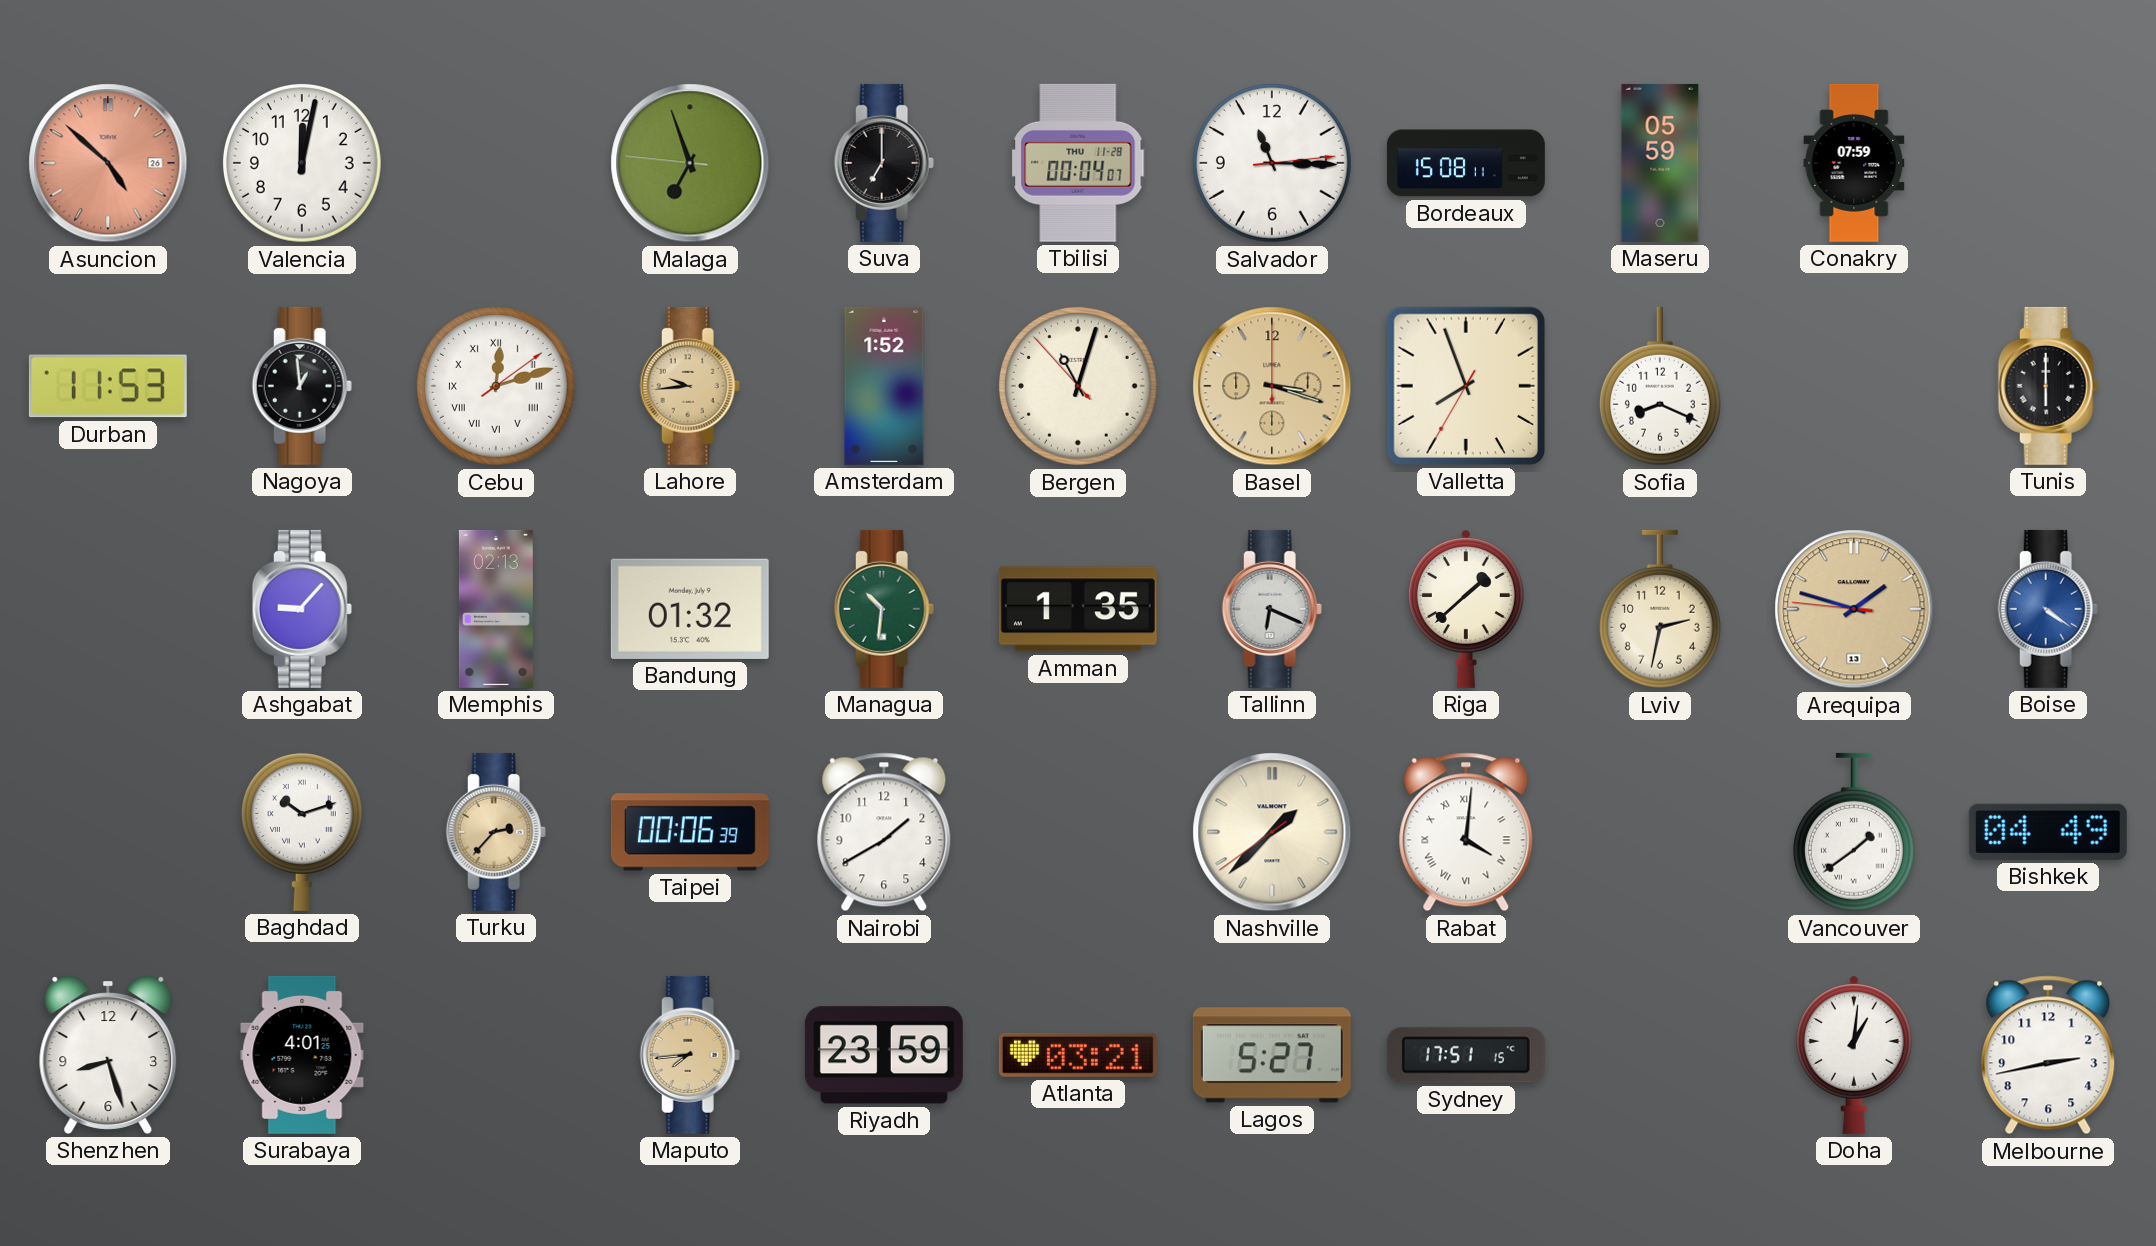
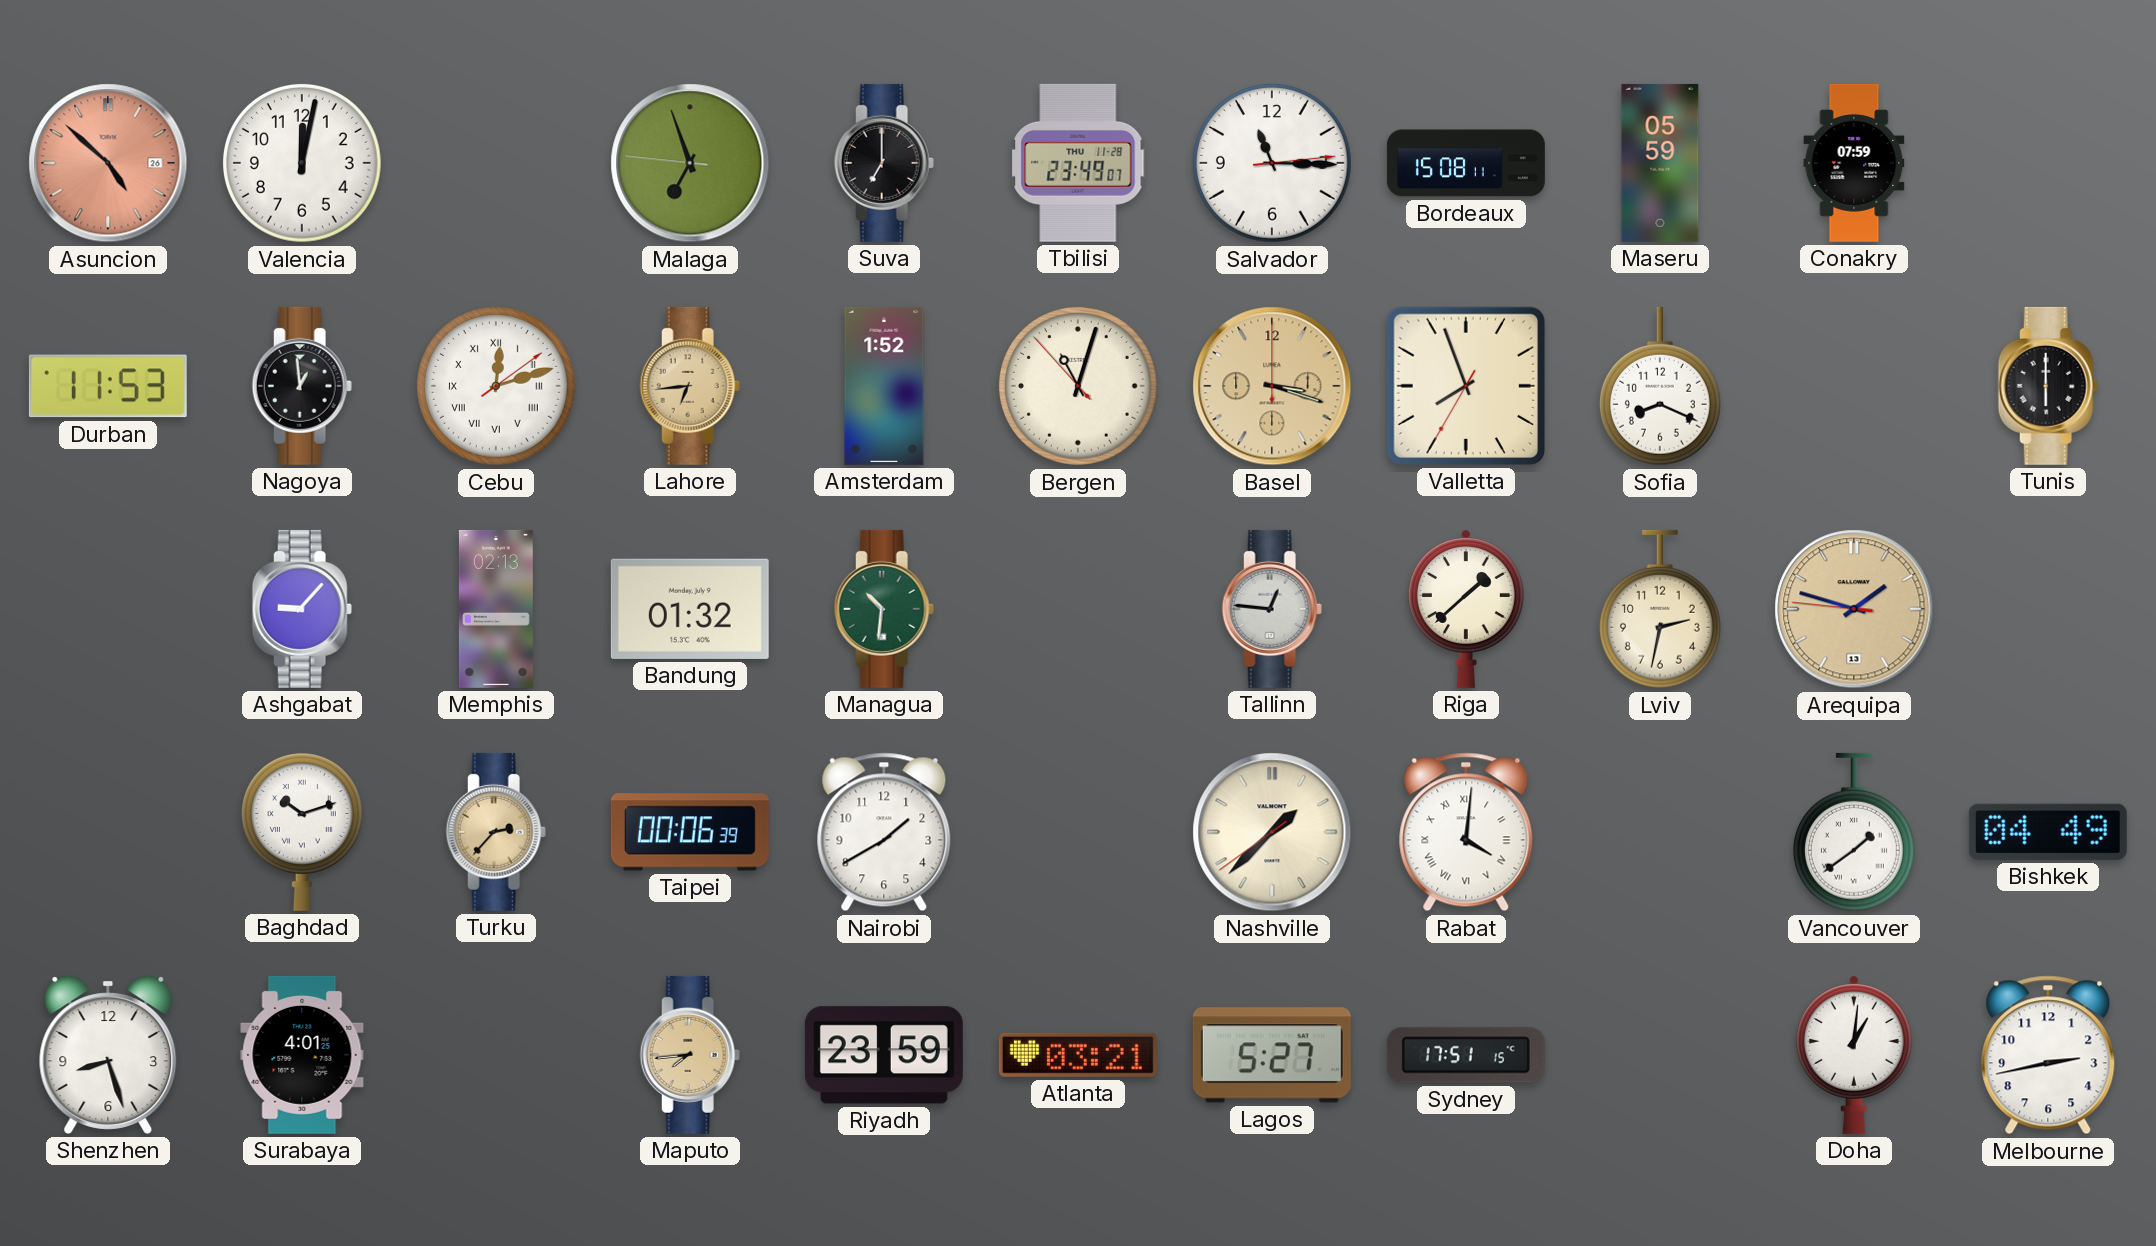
Tbilisi: 00:04 -> 23:49 (1078, 163)
Lahore: 9:44 -> 6:44 (690, 386)
Amman: 1:35 -> none (1078, 609)
Tallinn: 6:19 -> 12:46 (1272, 609)
Boise: 4:21 -> none (2048, 609)
